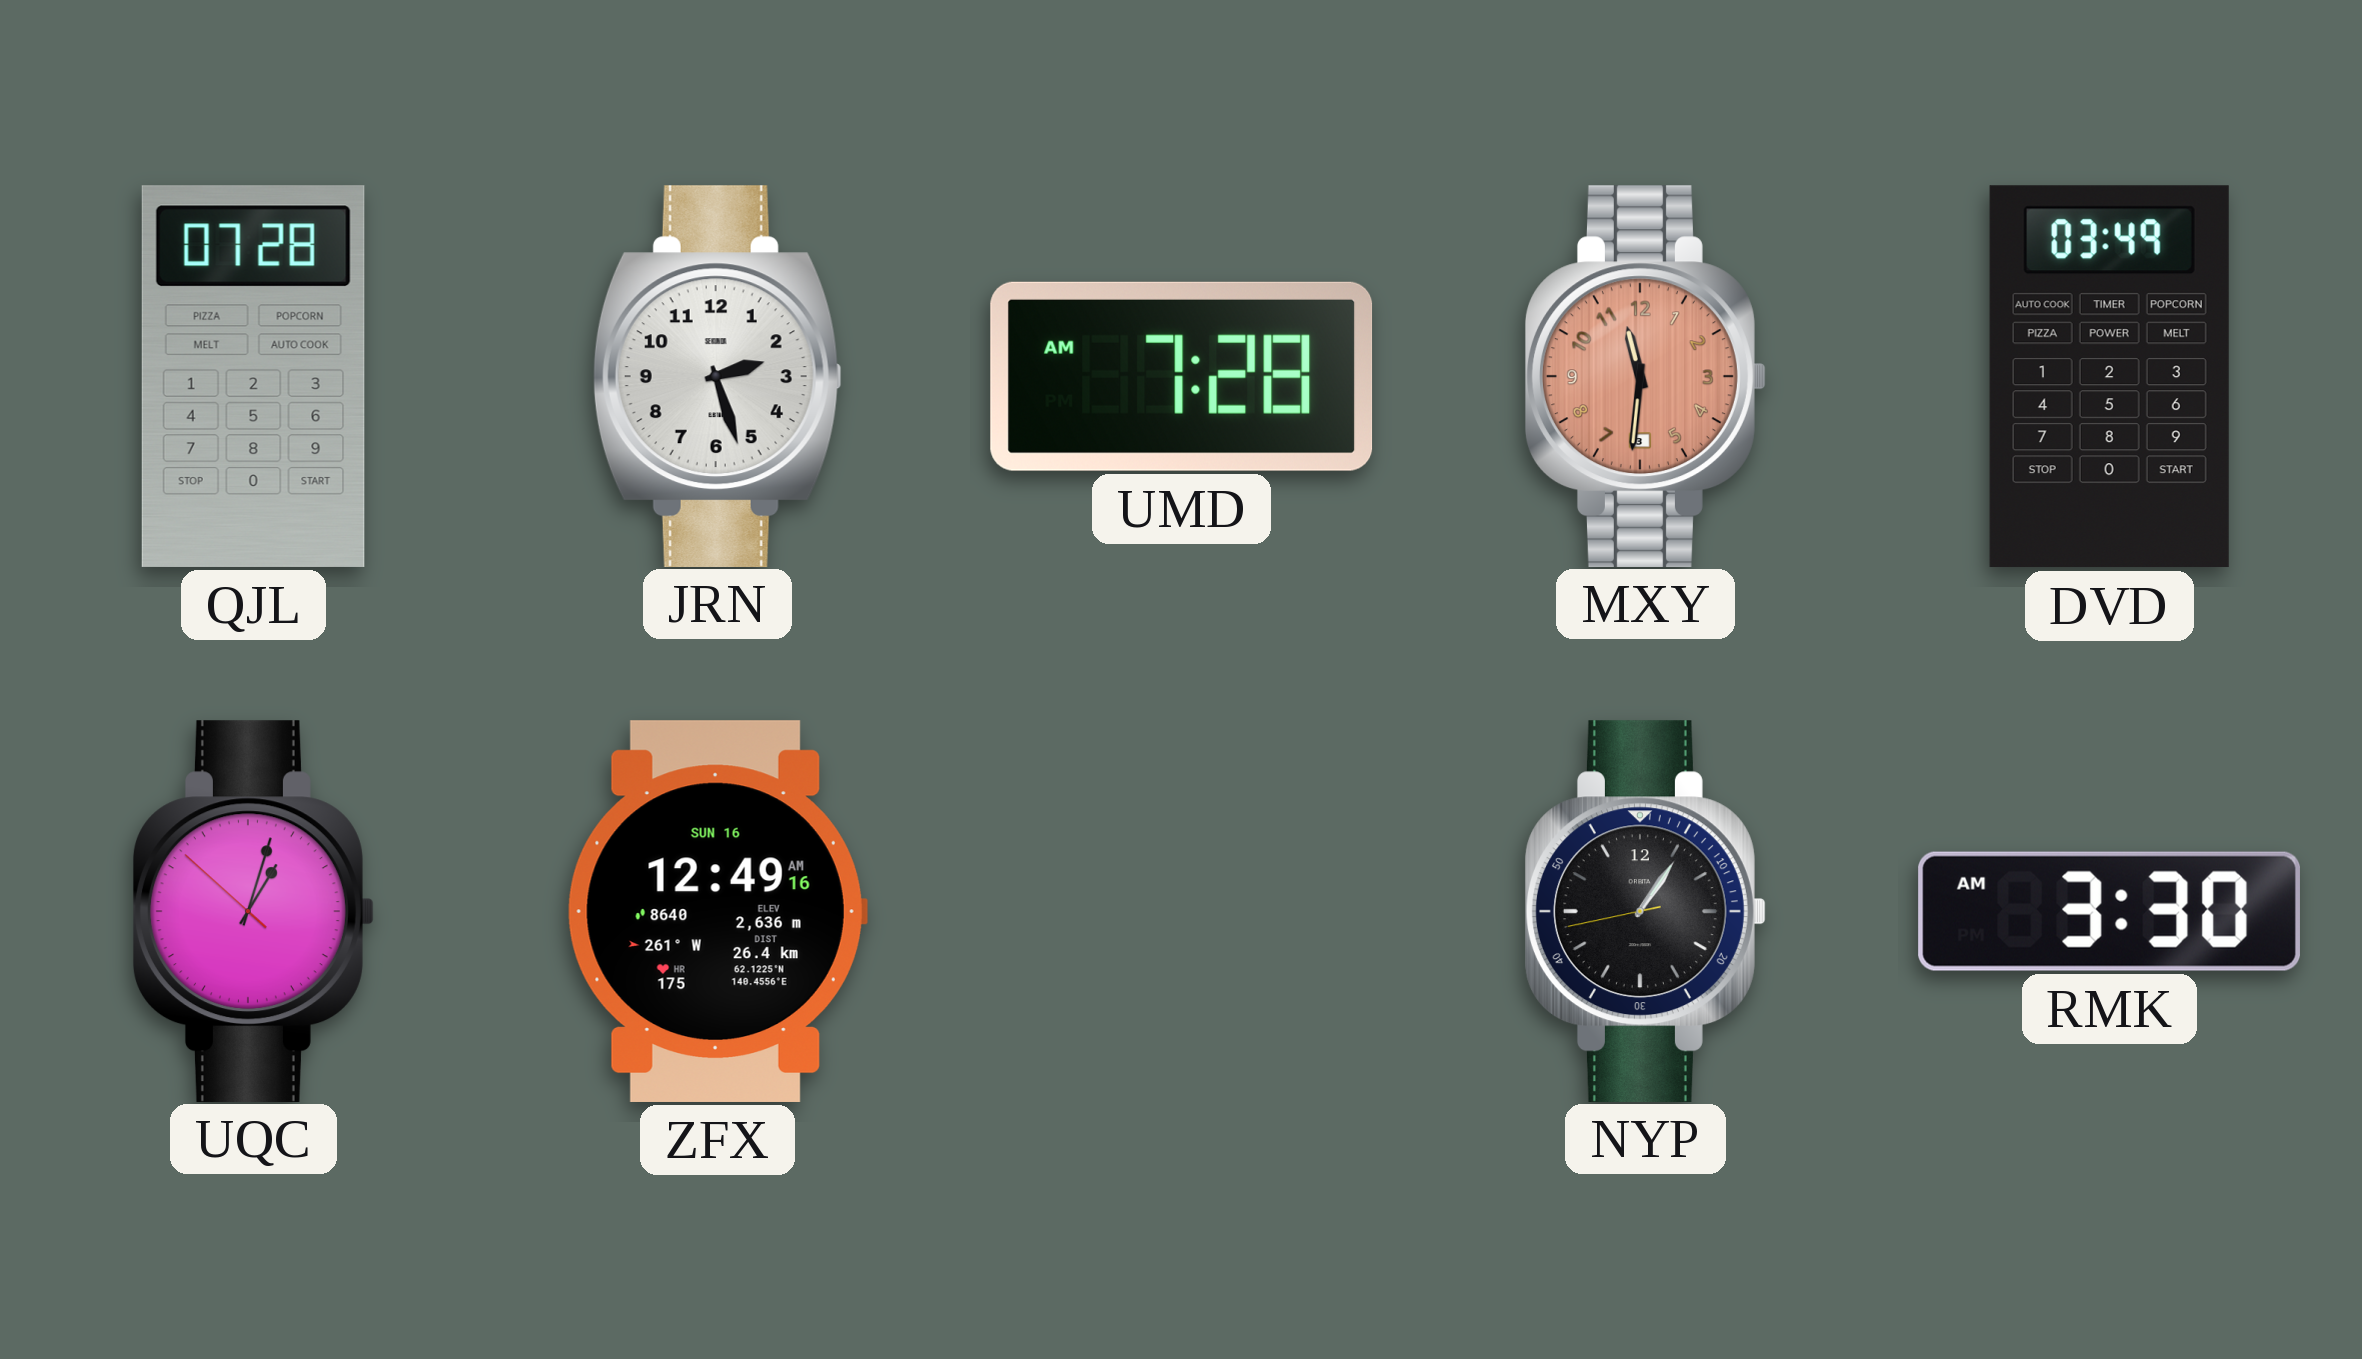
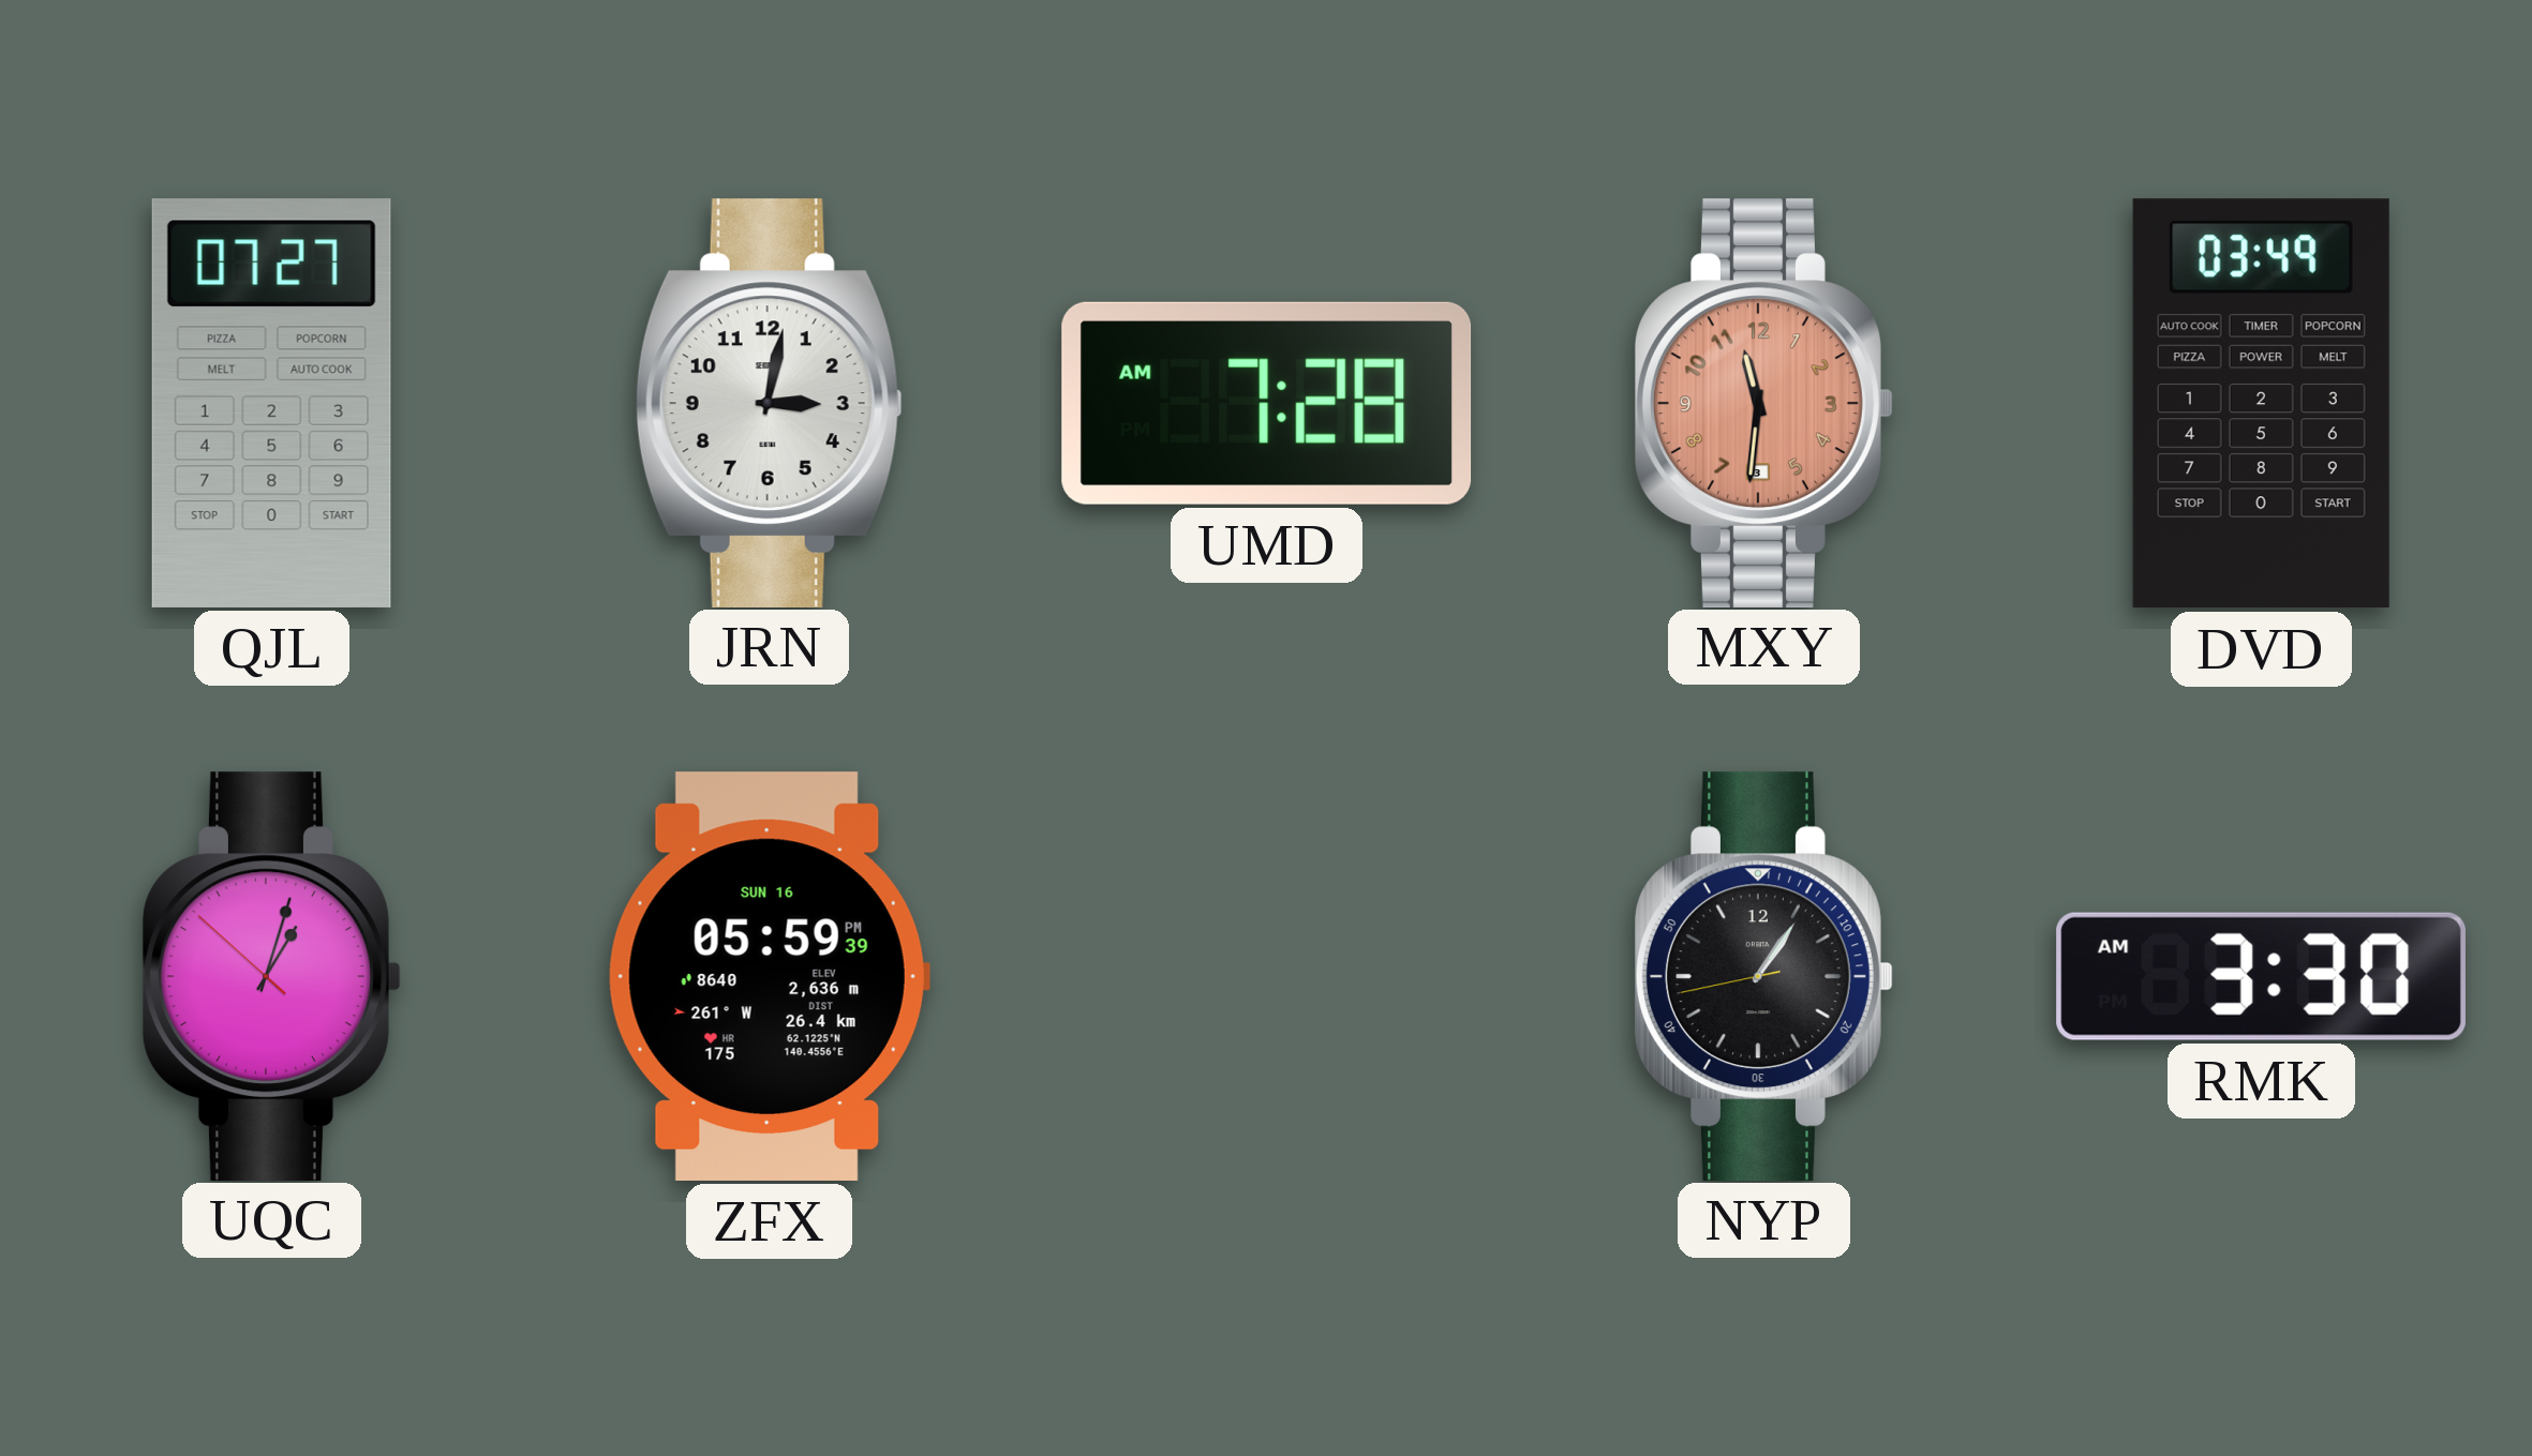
QJL: 07:28 -> 07:27 (271, 403)
JRN: 2:27 -> 3:02 (769, 403)
ZFX: 12:49 -> 05:59 (769, 976)
